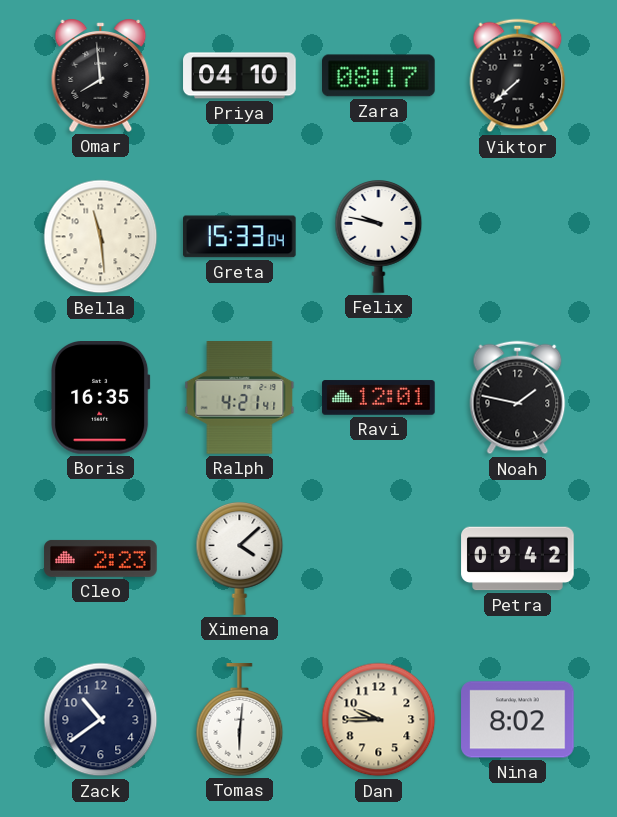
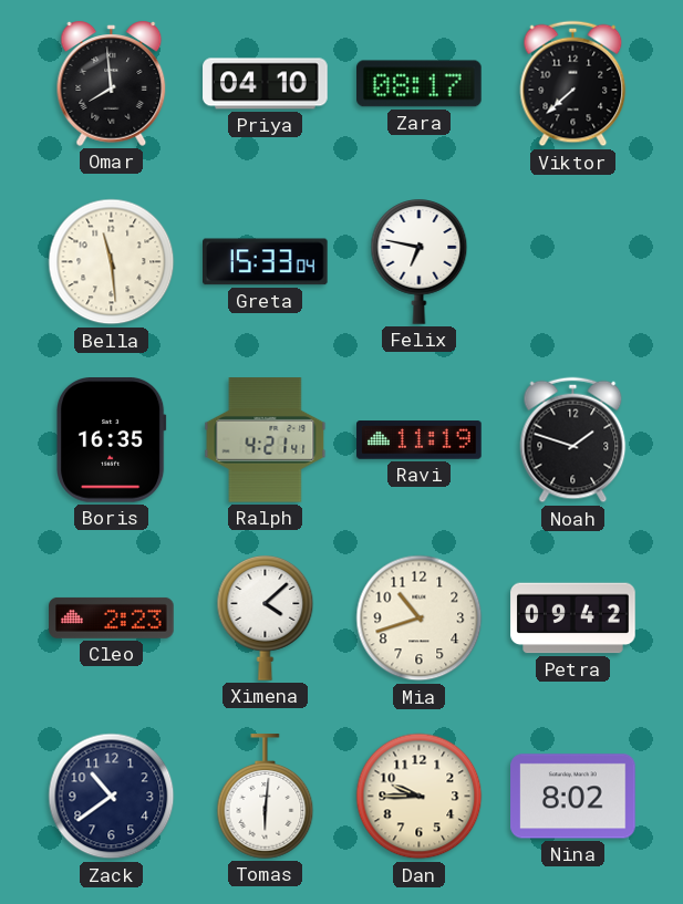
Felix: 9:47 -> 6:47 (420, 262)
Ravi: 12:01 -> 11:19 (420, 440)
Noah: 1:47 -> 1:48 (573, 440)
Mia: none -> 10:42 (420, 619)
